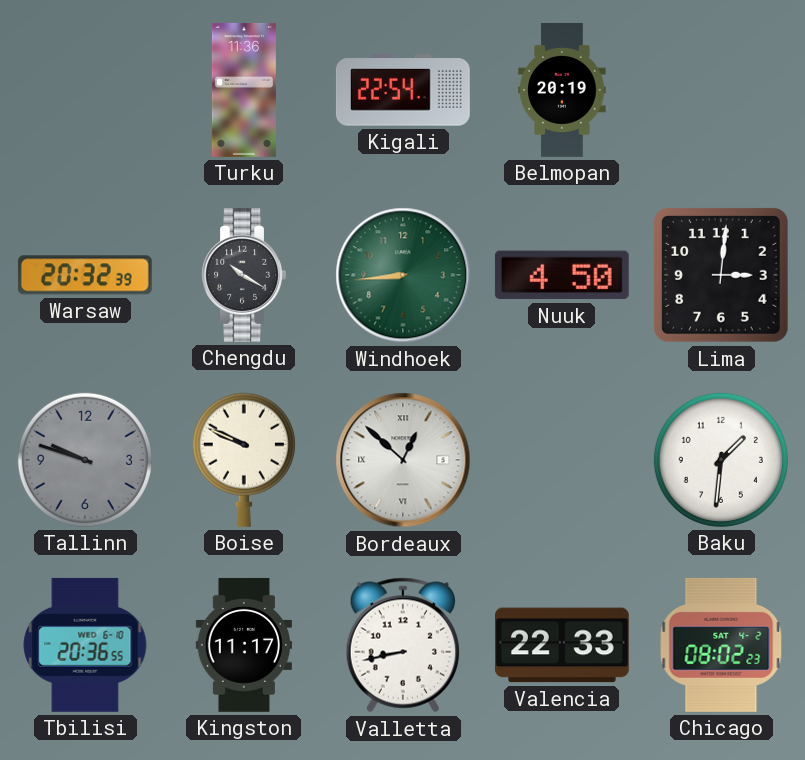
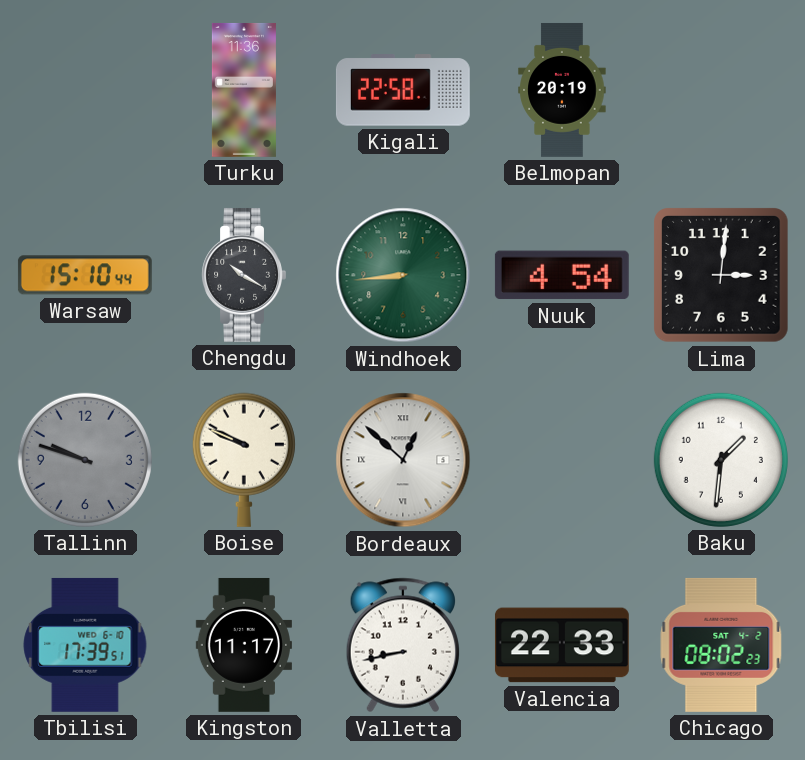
Kigali: 22:54 -> 22:58 (403, 90)
Warsaw: 20:32 -> 15:10 (85, 275)
Nuuk: 4:50 -> 4:54 (562, 275)
Tbilisi: 20:36 -> 17:39 (85, 645)
